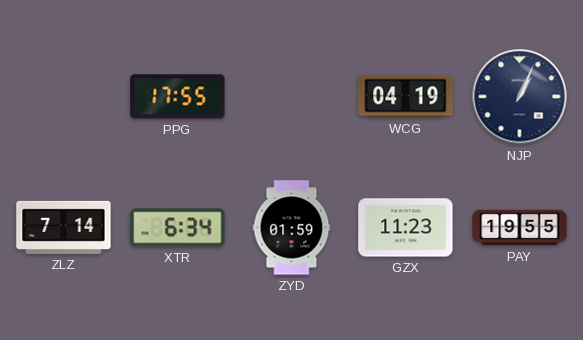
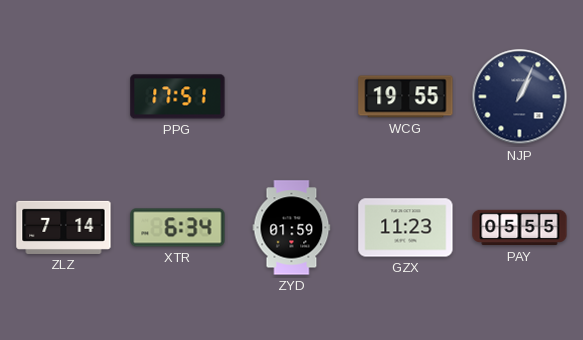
PPG: 17:55 -> 17:51 (178, 97)
WCG: 04:19 -> 19:55 (406, 97)
PAY: 19:55 -> 05:55 (520, 228)
